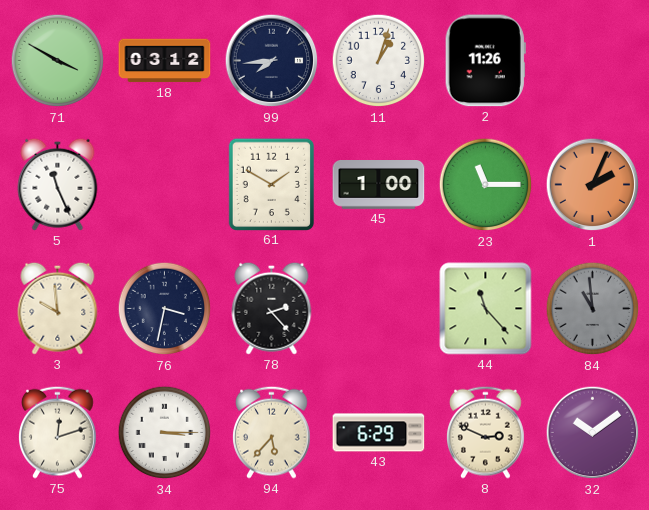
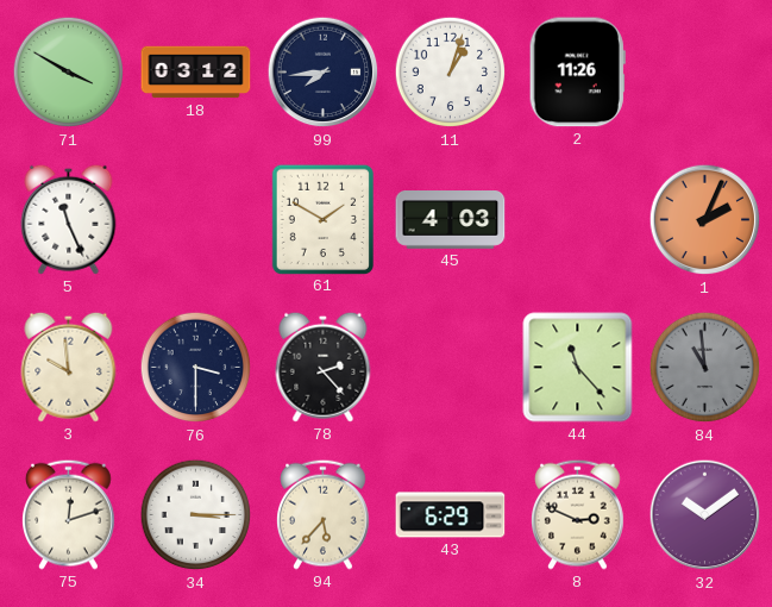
45: 1:00 -> 4:03 (451, 220)
23: 11:15 -> none (486, 185)
76: 3:32 -> 3:30 (196, 368)
